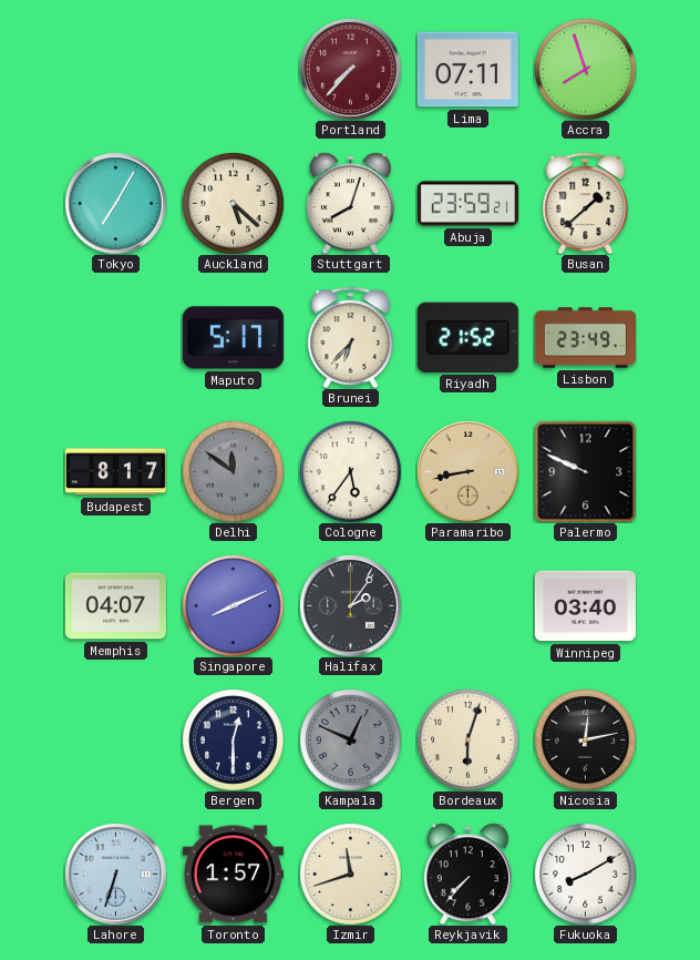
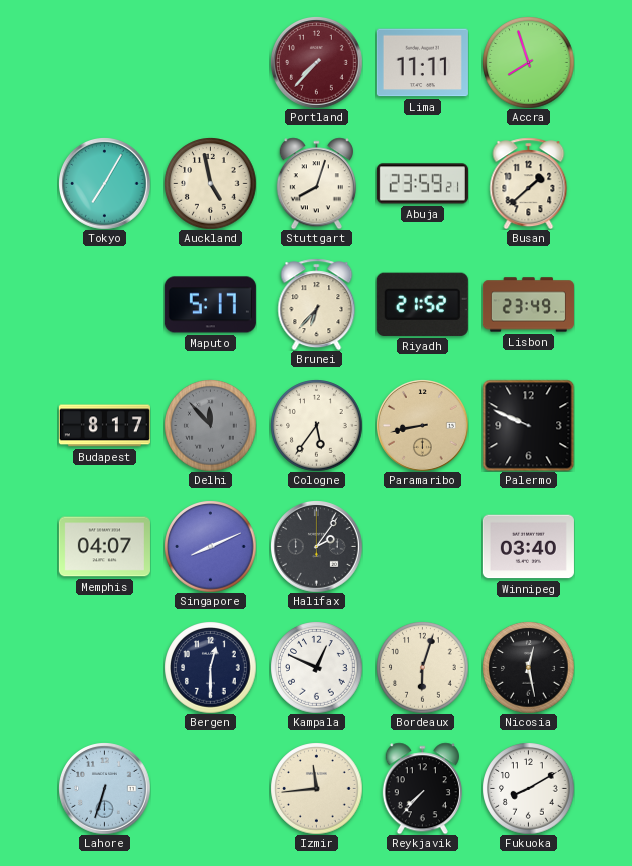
Lima: 07:11 -> 11:11 (422, 63)
Auckland: 5:22 -> 4:58 (210, 183)
Delhi: 11:51 -> 11:53 (210, 425)
Kampala dial: grey -> white (316, 667)
Nicosia: 12:13 -> 12:28 (528, 667)
Toronto: 1:57 -> none (233, 875)
Izmir: 11:42 -> 11:44 (316, 788)
